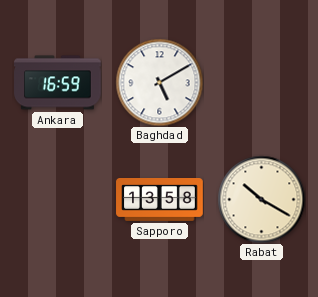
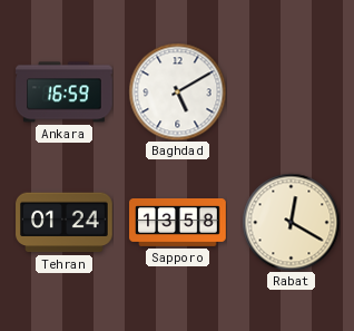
Tehran: none -> 01:24 (65, 223)
Rabat: 10:20 -> 12:20 (291, 222)
